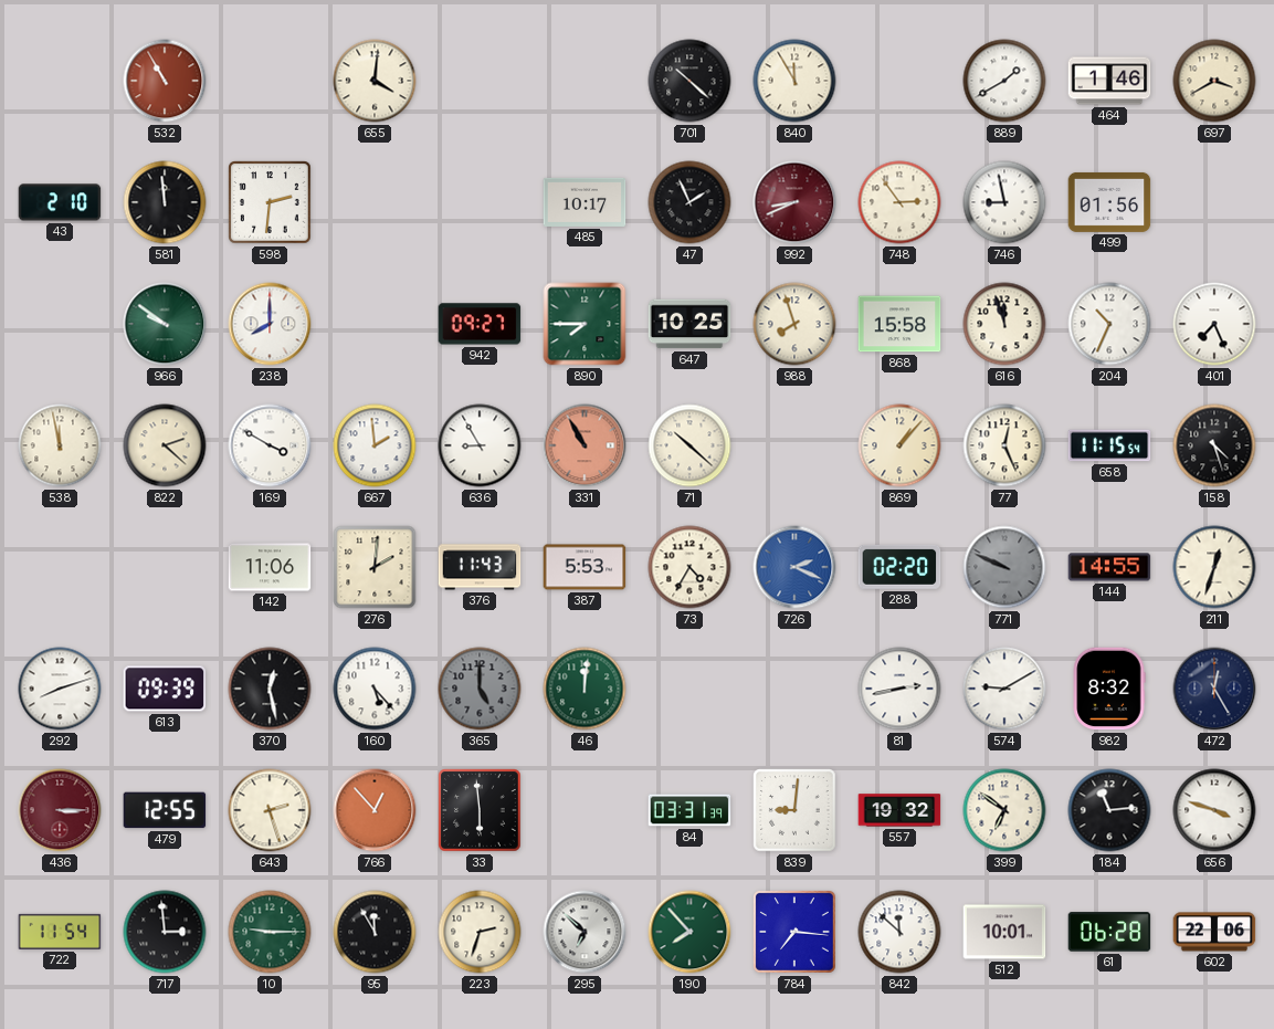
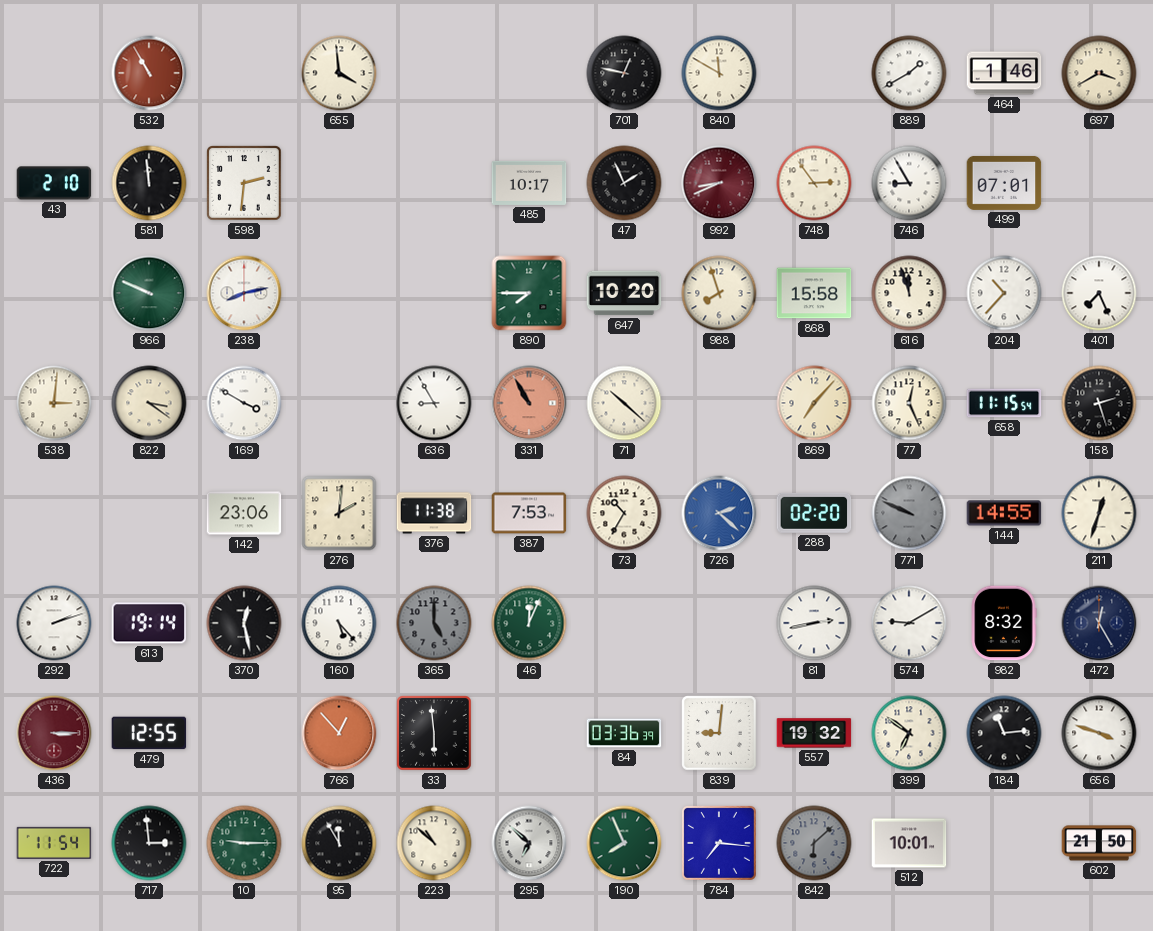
655: 4:01 -> 3:59 (339, 73)
701: 10:22 -> 12:47 (624, 73)
840: 11:55 -> 11:50 (719, 73)
746: 8:58 -> 8:55 (909, 183)
499: 01:56 -> 07:01 (1004, 183)
966: 9:51 -> 9:49 (149, 293)
238: 8:00 -> 8:13 (244, 293)
942: 09:27 -> none (480, 324)
647: 10:25 -> 10:20 (624, 293)
204: 10:34 -> 10:37 (1004, 293)
538: 11:58 -> 3:01 (54, 403)
822: 2:22 -> 3:21 (149, 403)
667: 1:59 -> none (375, 445)
869: 1:07 -> 7:07 (814, 403)
158: 4:27 -> 2:27 (1099, 403)
142: 11:06 -> 23:06 (244, 513)
376: 11:43 -> 11:38 (434, 513)
387: 5:53 -> 7:53 (529, 513)
73: 4:35 -> 10:35 (624, 513)
726: 2:19 -> 2:22 (719, 513)
292: 8:12 -> 2:12 (54, 623)
613: 09:39 -> 19:14 (149, 623)
46: 12:01 -> 12:04 (529, 623)
643: 2:27 -> none (270, 810)
84: 03:31 -> 03:36 (624, 733)
223: 2:33 -> 10:52 (434, 843)
190: 7:53 -> 7:56 (624, 843)
842: 11:52 -> 6:08 (814, 843)
842 dial: white -> grey (814, 843)
61: 06:28 -> none (1109, 932)
602: 22:06 -> 21:50 (1099, 843)
